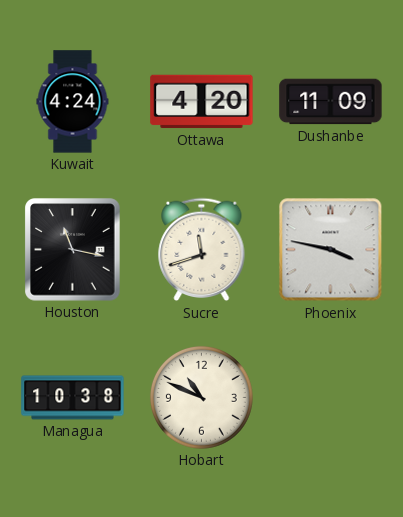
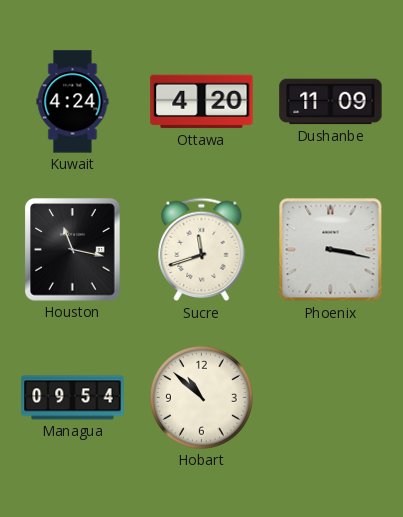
Phoenix: 3:47 -> 3:17 (331, 250)
Managua: 10:38 -> 09:54 (73, 398)
Hobart: 10:49 -> 10:52 (201, 397)
